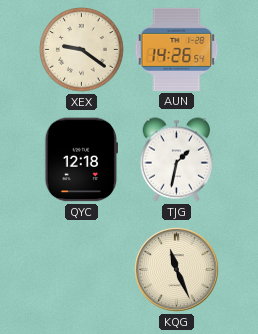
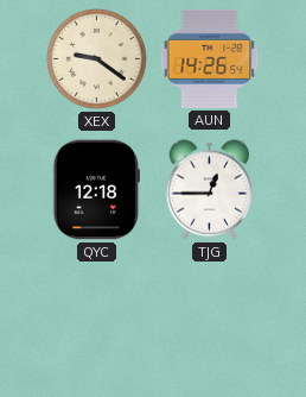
TJG: 1:32 -> 12:45 (209, 190)
KQG: 11:26 -> none (177, 270)
